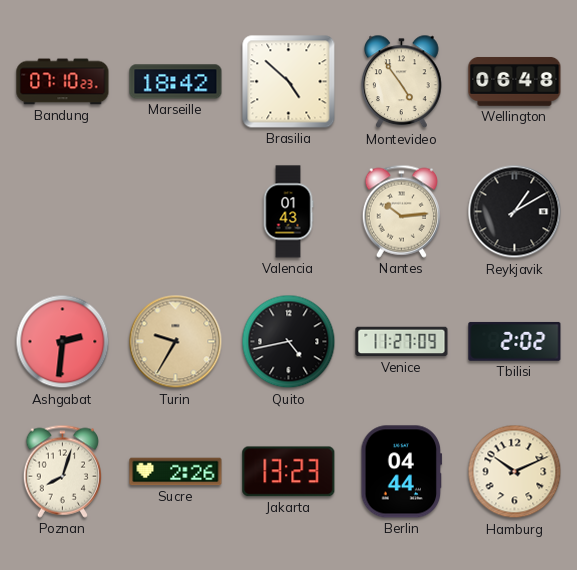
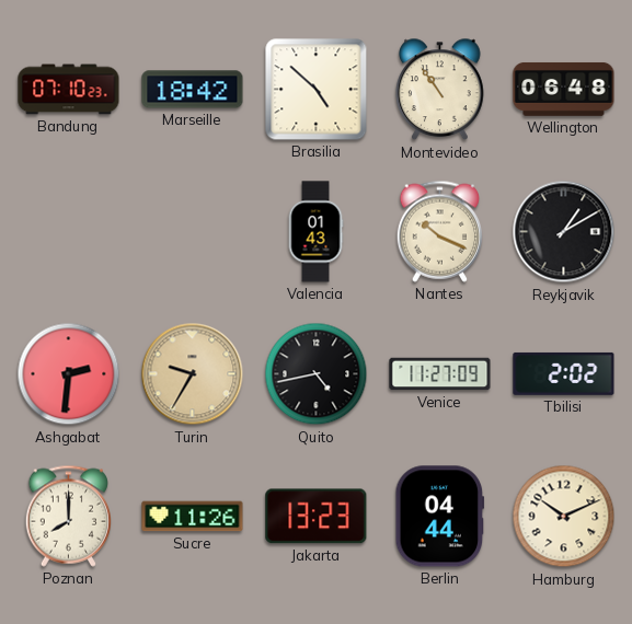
Montevideo: 4:54 -> 10:54 (440, 90)
Nantes: 10:14 -> 10:19 (439, 231)
Poznan: 8:03 -> 8:00 (68, 516)
Sucre: 2:26 -> 11:26 (193, 517)
